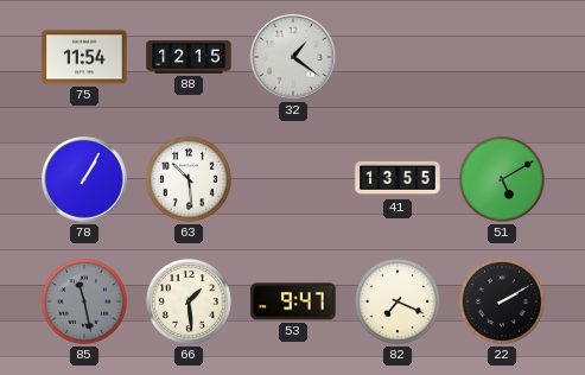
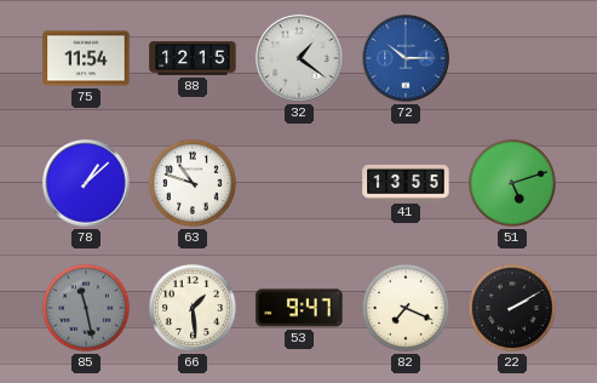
72: none -> 10:15 (406, 58)
78: 1:05 -> 1:08 (86, 183)
63: 10:29 -> 10:48 (193, 183)
51: 5:10 -> 5:12 (512, 183)
